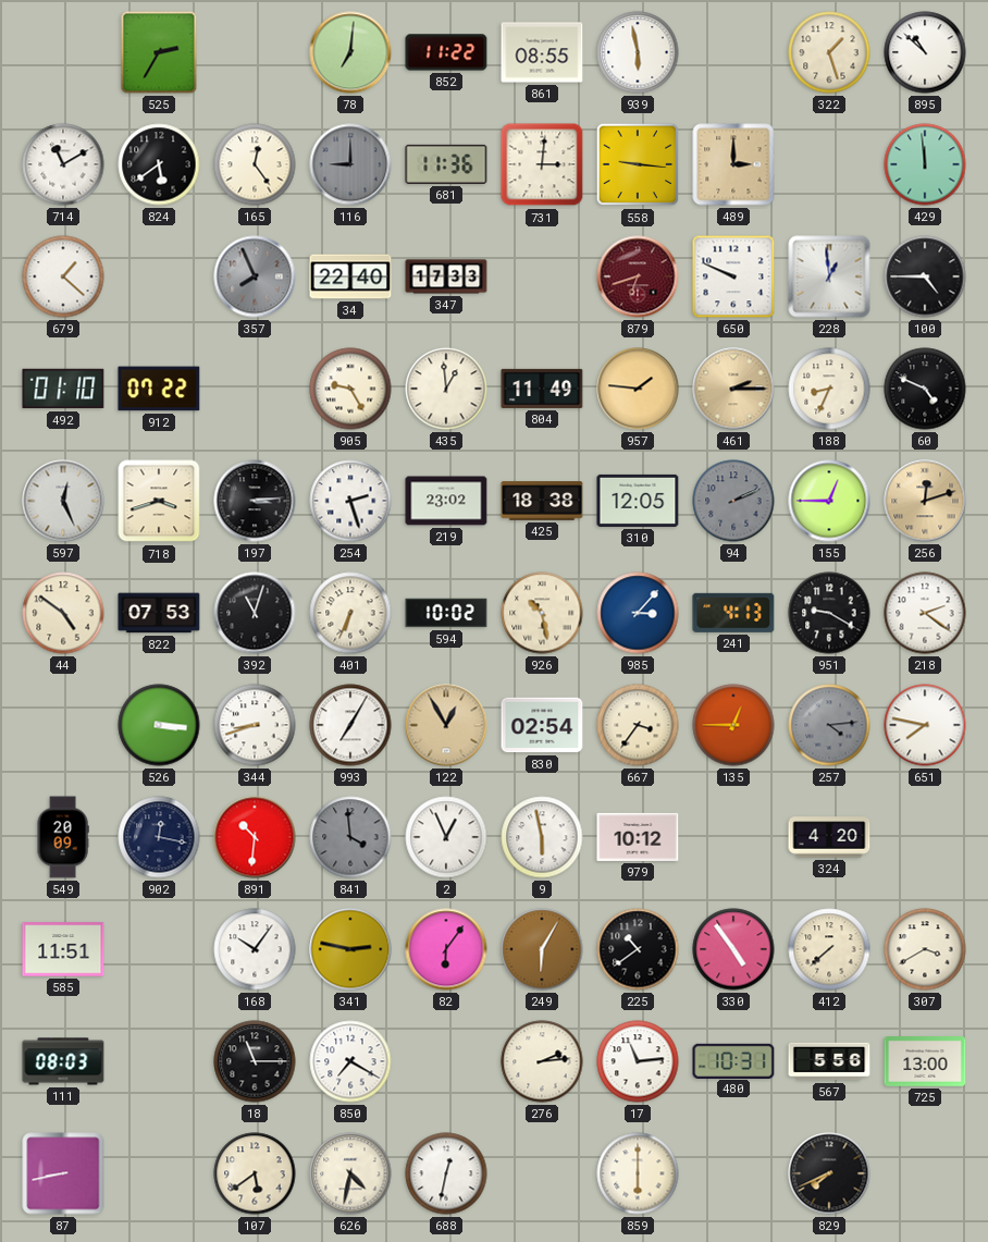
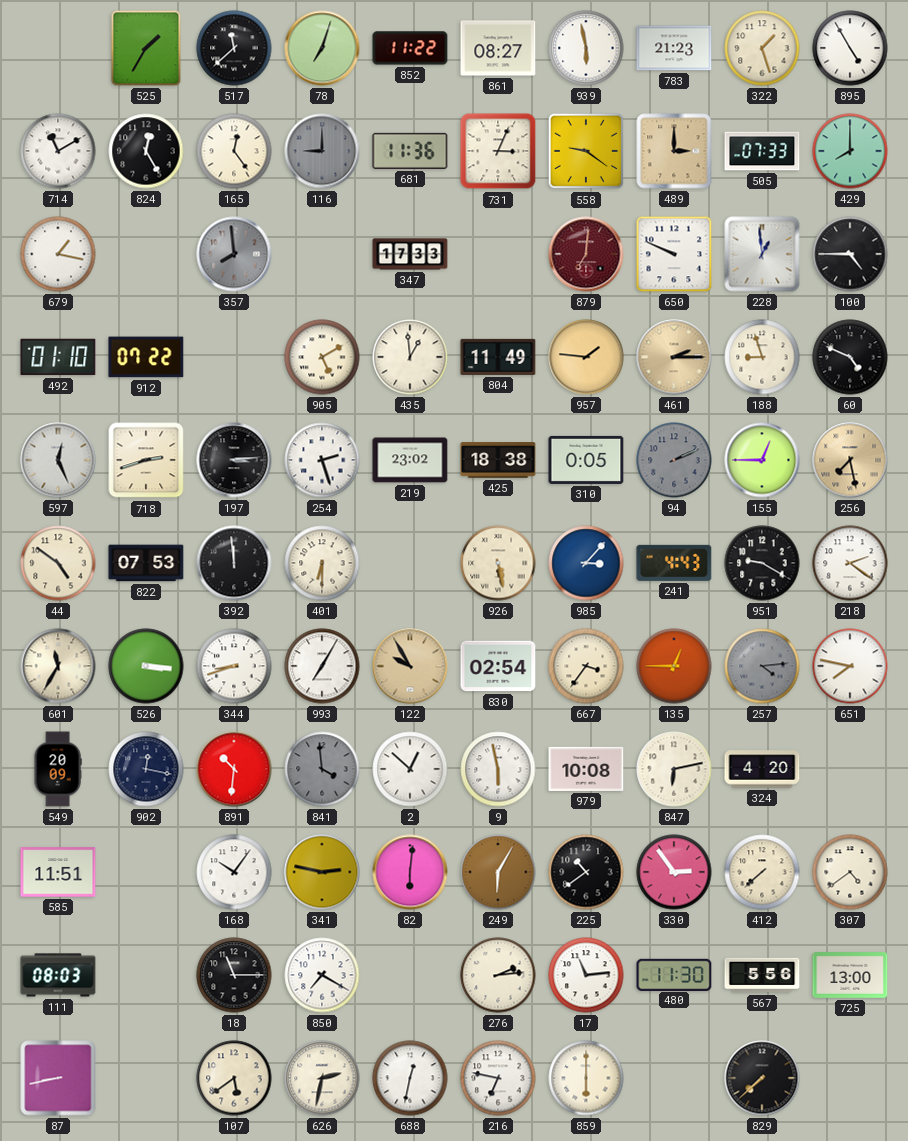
525: 2:35 -> 1:35 (146, 48)
517: none -> 11:38 (234, 48)
78: 7:01 -> 7:03 (322, 48)
861: 08:55 -> 08:27 (498, 48)
783: none -> 21:23 (674, 48)
895: 10:52 -> 4:55 (850, 48)
824: 5:39 -> 12:25 (146, 151)
731: 3:01 -> 3:04 (498, 151)
558: 9:16 -> 9:21 (586, 151)
505: none -> 07:33 (762, 151)
429: 11:59 -> 8:00 (850, 151)
679: 1:22 -> 1:17 (58, 254)
357: 7:56 -> 7:59 (234, 254)
34: 22:40 -> none (350, 276)
879: 6:42 -> 7:01 (586, 254)
905: 9:25 -> 5:10 (322, 357)
188: 8:34 -> 8:57 (762, 357)
718: 3:42 -> 2:42 (146, 460)
310: 12:05 -> 0:05 (586, 460)
256: 12:12 -> 7:28 (850, 460)
392: 11:03 -> 11:59 (234, 563)
401: 6:34 -> 6:30 (322, 563)
594: 10:02 -> none (446, 613)
926: 10:28 -> 5:28 (498, 563)
241: 4:13 -> 4:43 (674, 563)
601: none -> 11:35 (58, 666)
122: 12:55 -> 9:55 (410, 666)
2: 12:56 -> 12:52 (410, 769)
979: 10:12 -> 10:08 (586, 769)
847: none -> 6:13 (674, 769)
82: 6:06 -> 6:01 (410, 872)
330: 4:54 -> 2:54 (674, 872)
307: 3:40 -> 4:39 (850, 872)
480: 10:31 -> 11:30 (674, 974)
626: 4:32 -> 2:32 (322, 1078)
216: none -> 6:47 (498, 1078)
829: 7:41 -> 7:38 (762, 1078)
